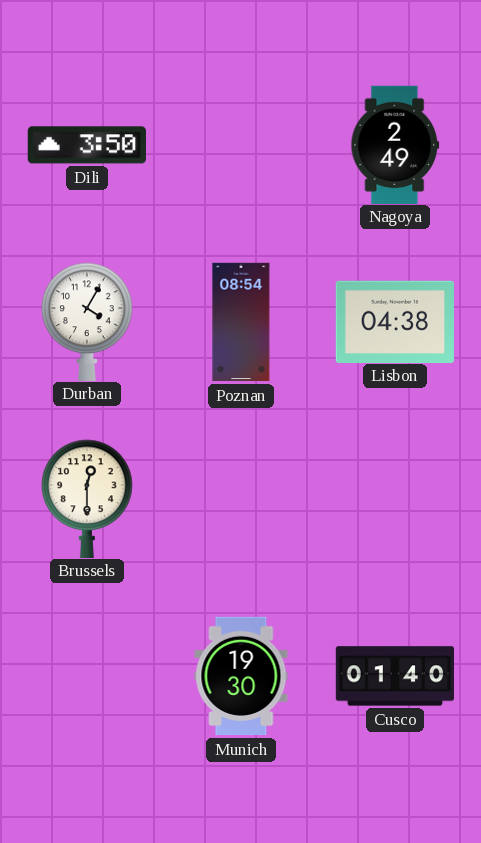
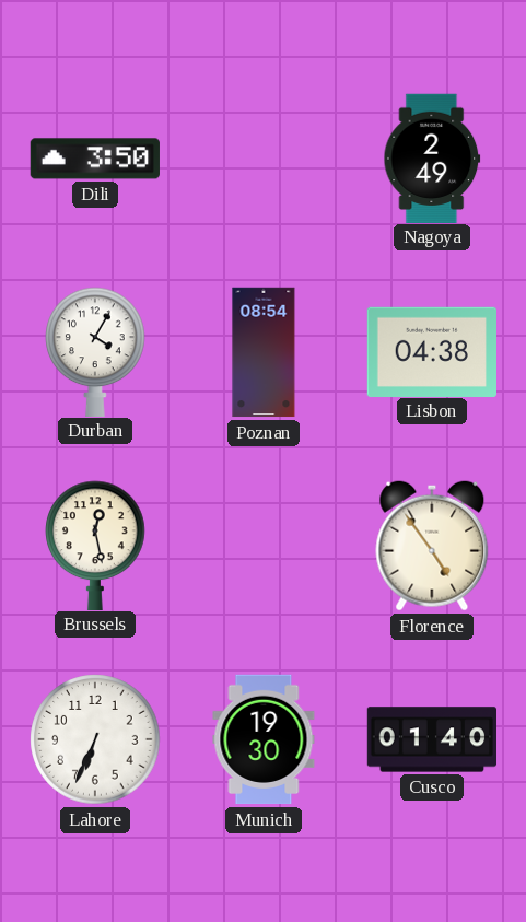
Brussels: 12:30 -> 12:28 (95, 545)
Florence: none -> 4:54 (432, 546)
Lahore: none -> 6:34 (95, 739)
